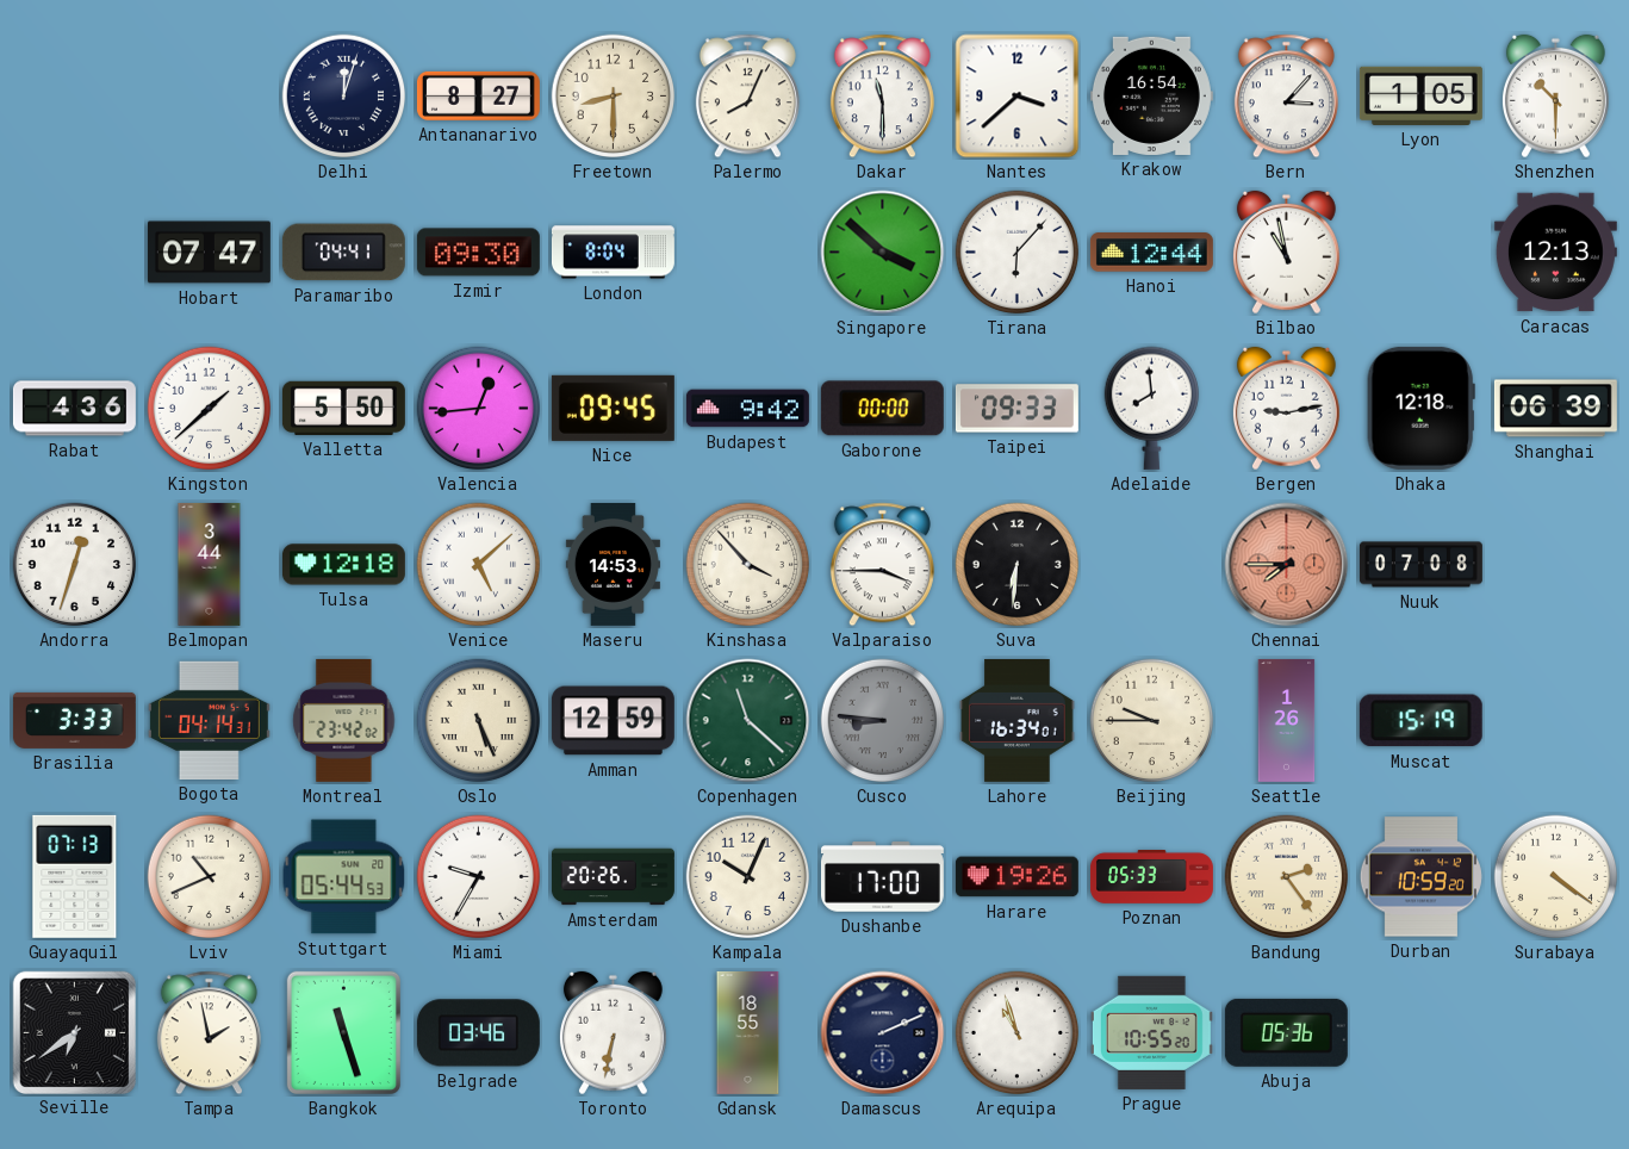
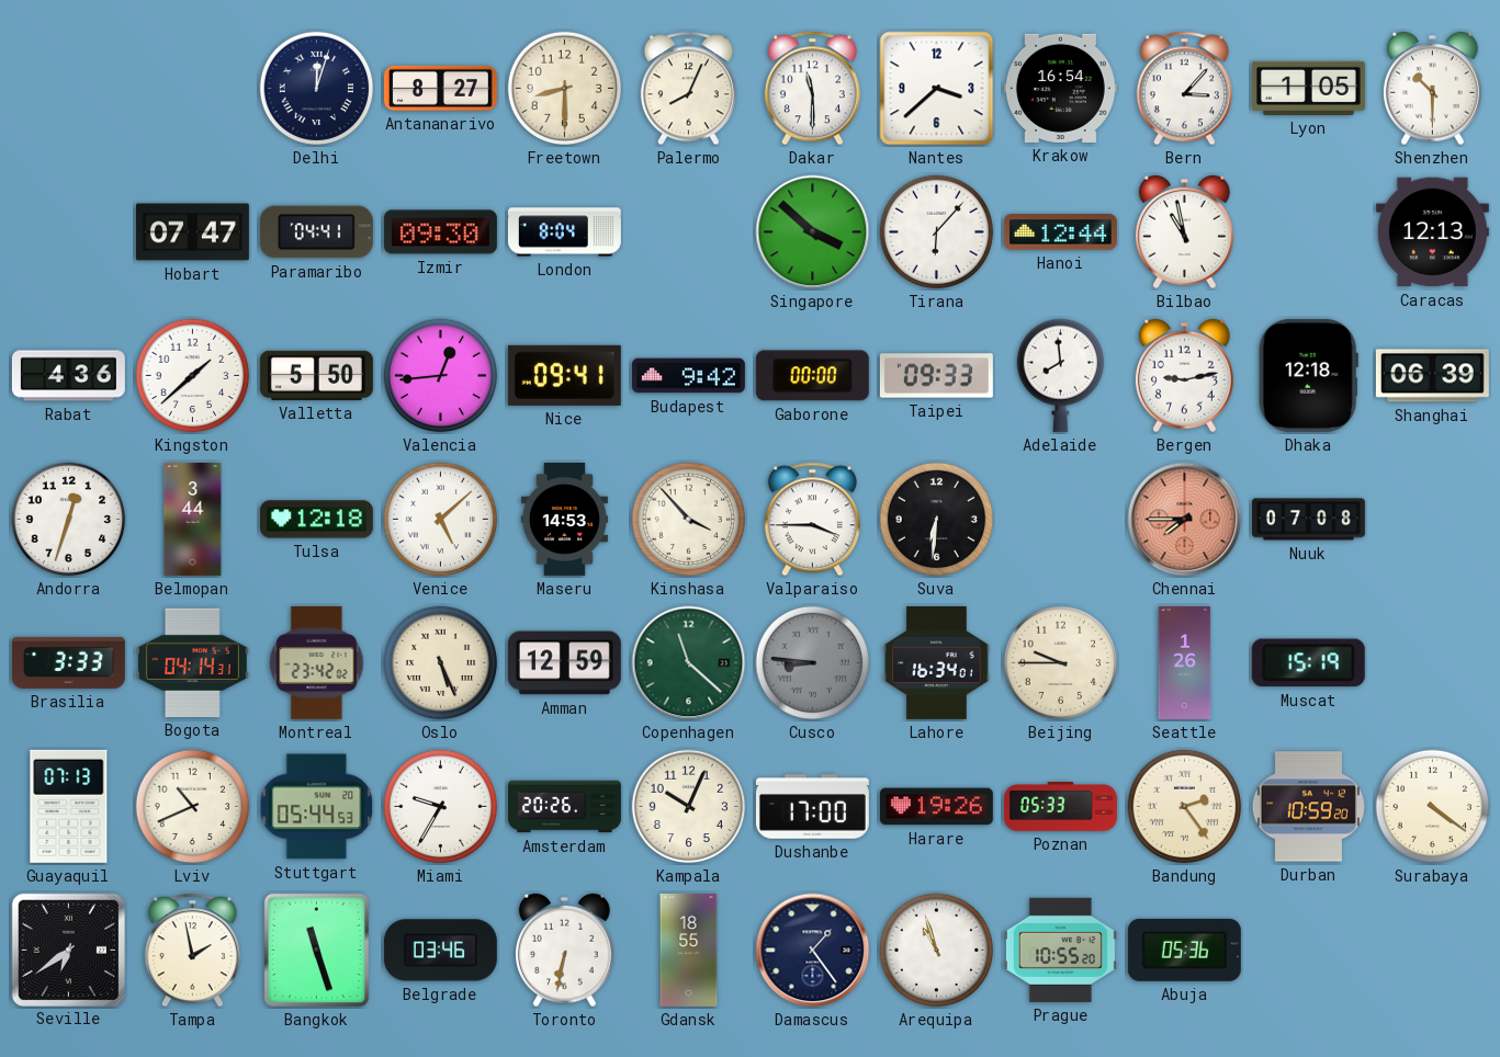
Nice: 09:45 -> 09:41 (564, 375)
Damascus: 2:11 -> 1:24 (813, 951)
